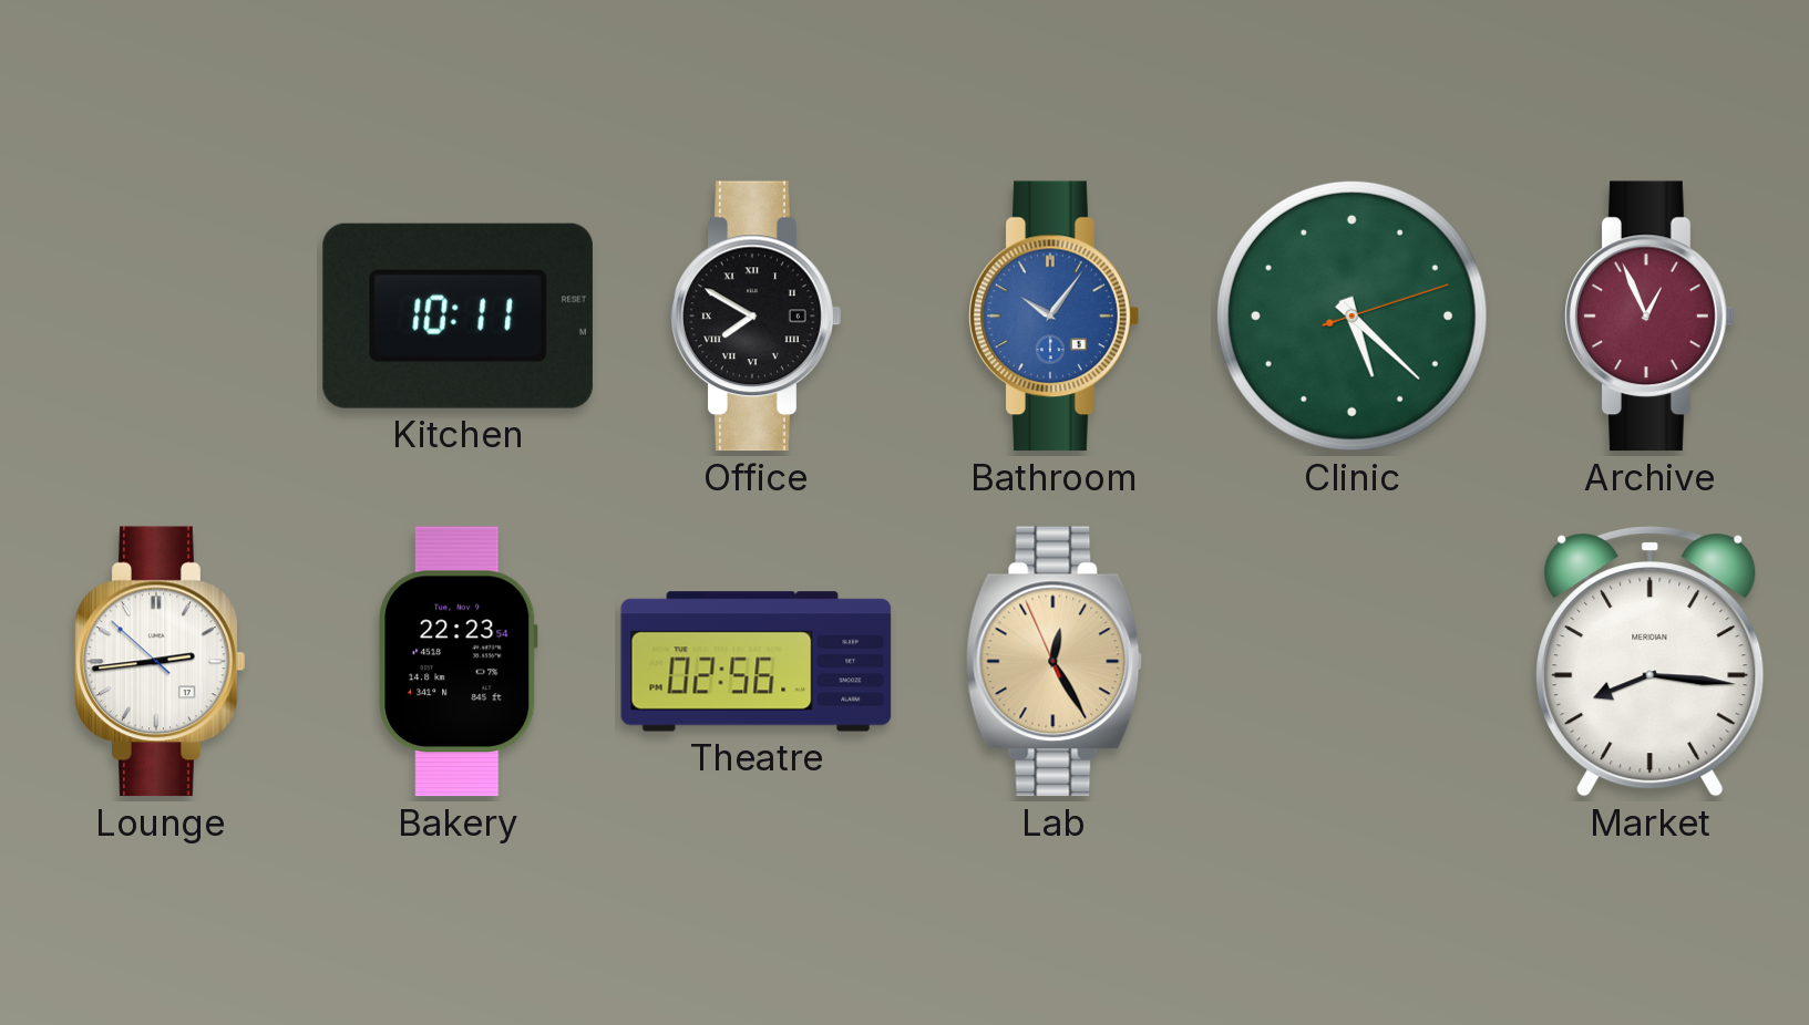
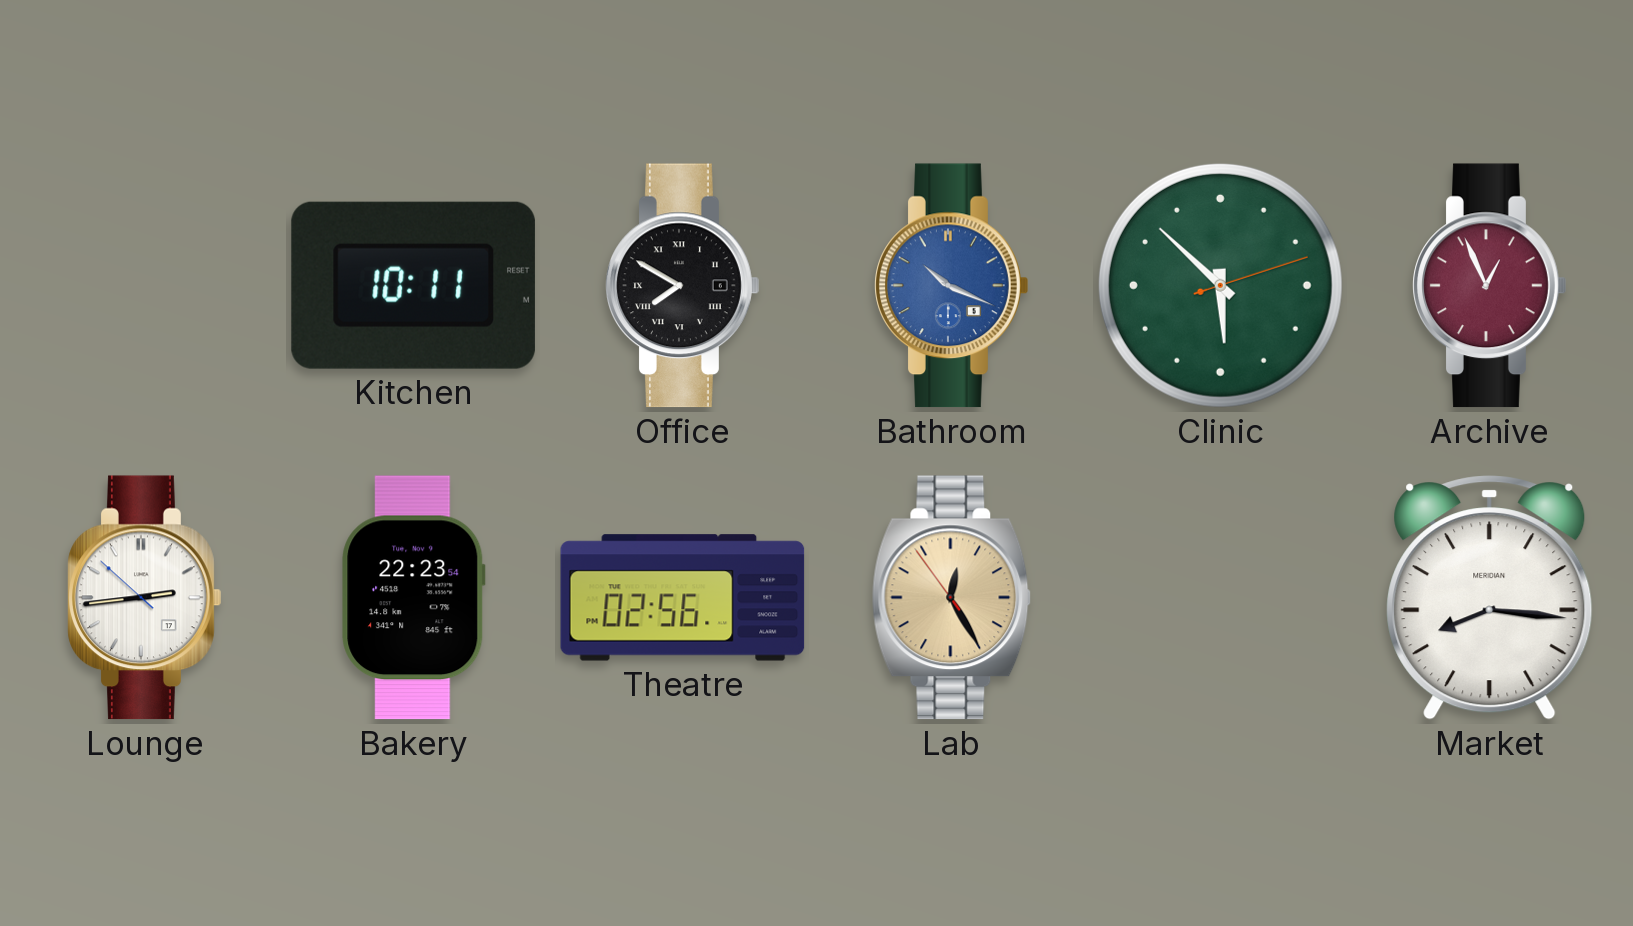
Bathroom: 10:06 -> 10:19 (952, 286)
Clinic: 5:22 -> 5:52 (1220, 285)
Lab: 12:24:56 -> 12:24:54 (952, 598)
